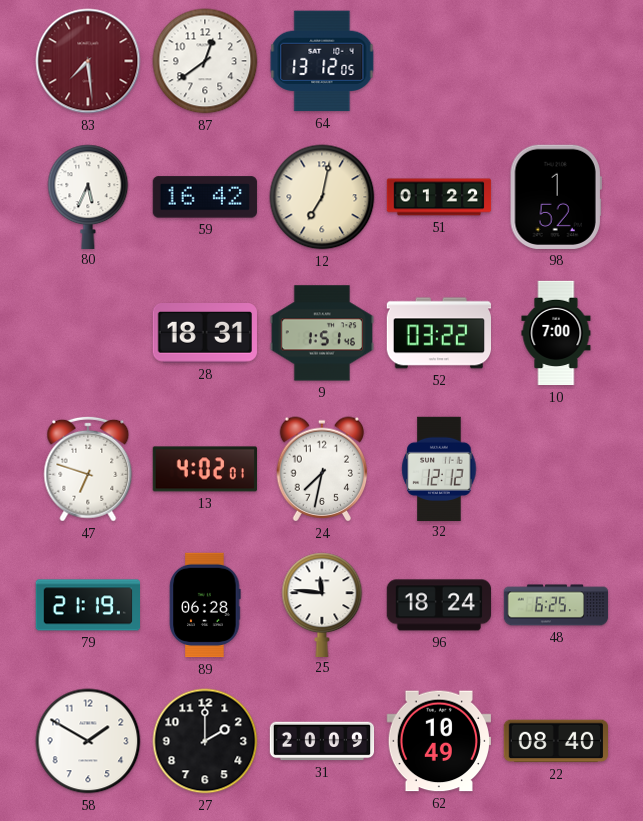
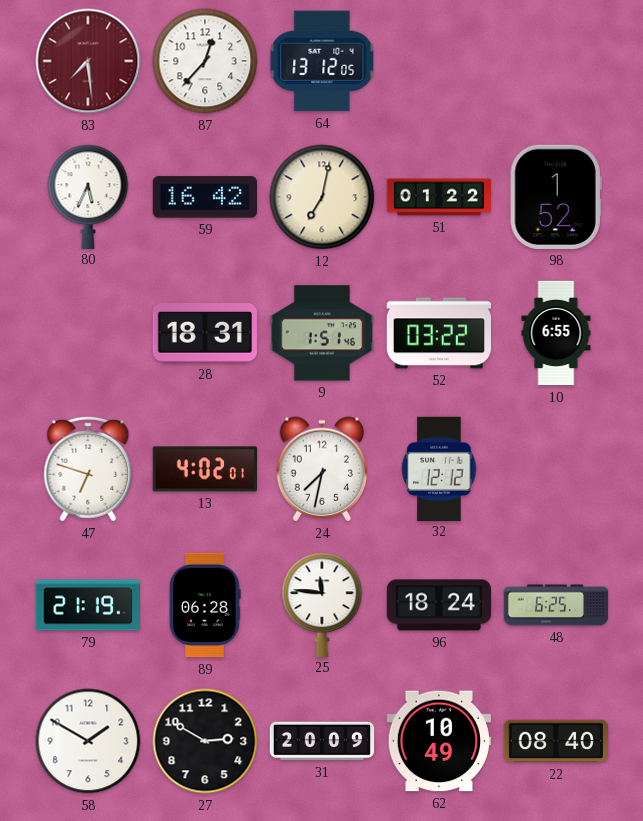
87: 12:39 -> 12:37 (205, 61)
10: 7:00 -> 6:55 (556, 333)
27: 2:00 -> 2:50 (205, 741)
